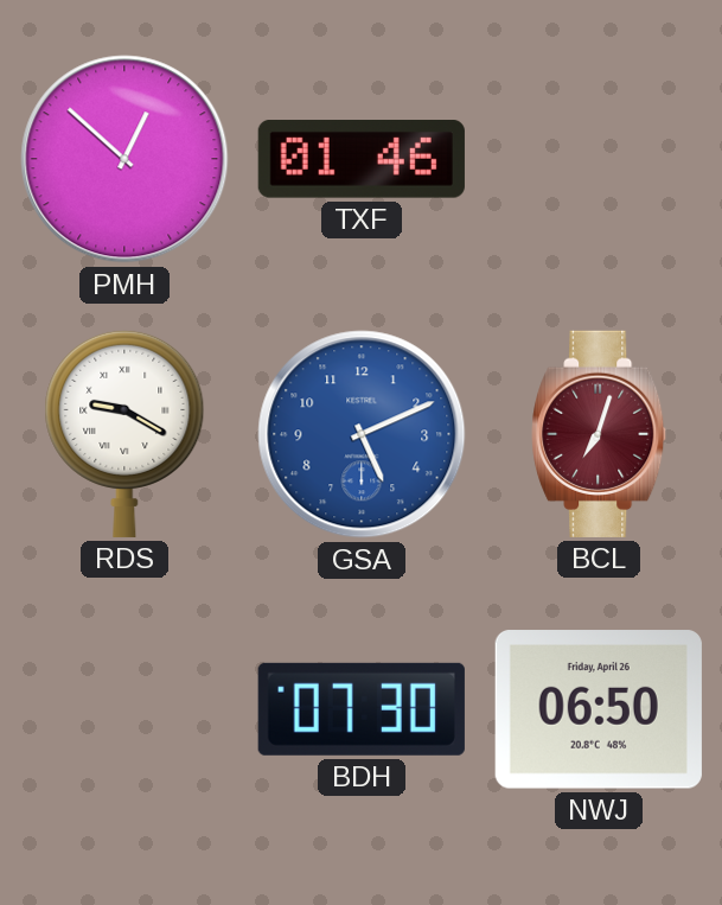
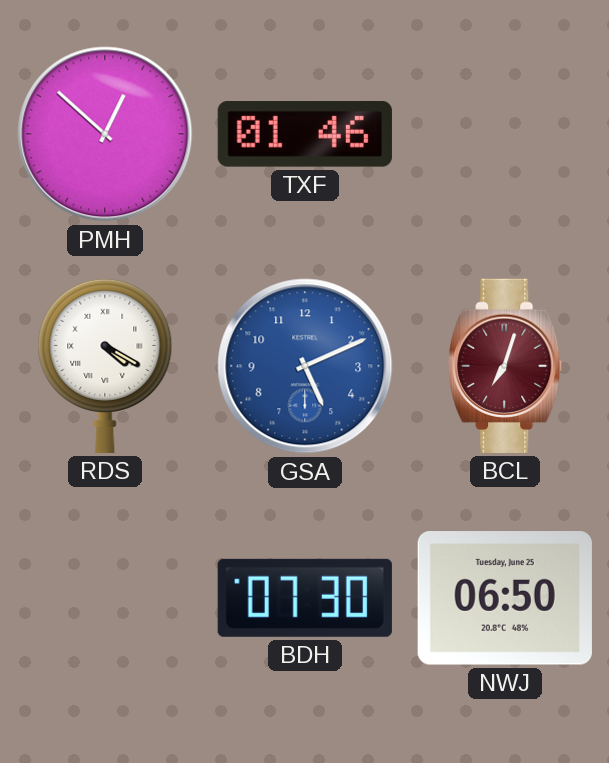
RDS: 9:20 -> 4:20 (105, 365)
NWJ date: Friday, April 26 -> Tuesday, June 25 (505, 598)
